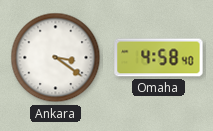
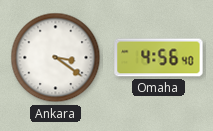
Omaha: 4:58 -> 4:56 (159, 58)
